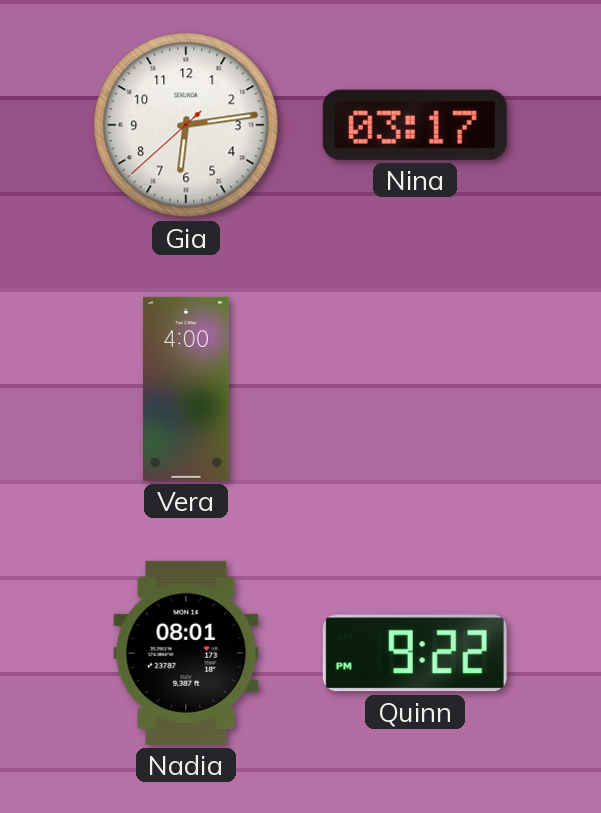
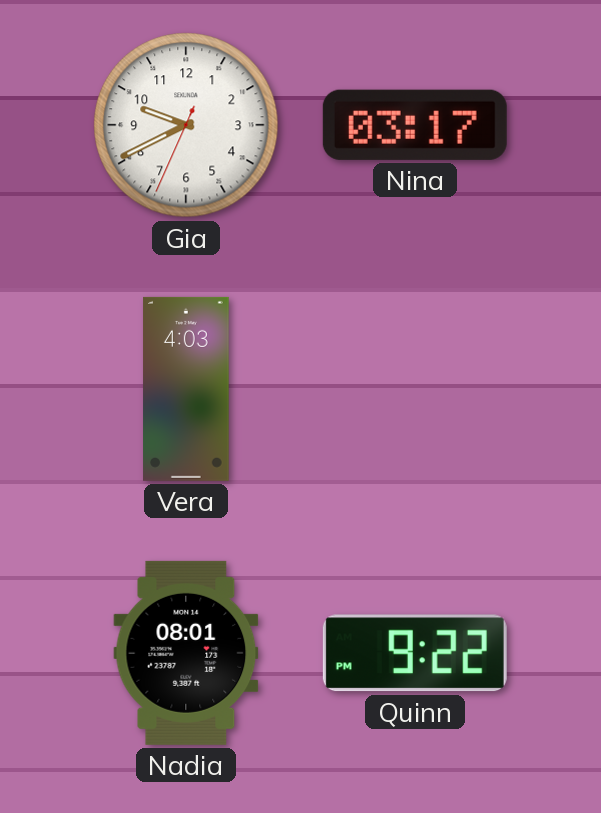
Gia: 6:13 -> 9:40 (186, 125)
Vera: 4:00 -> 4:03 (186, 389)
